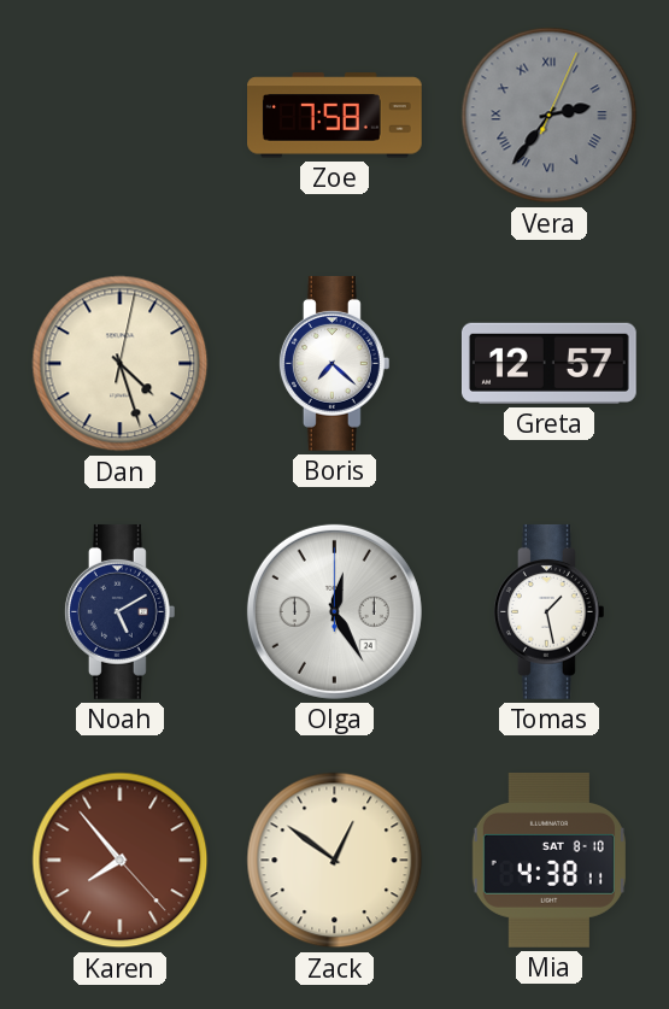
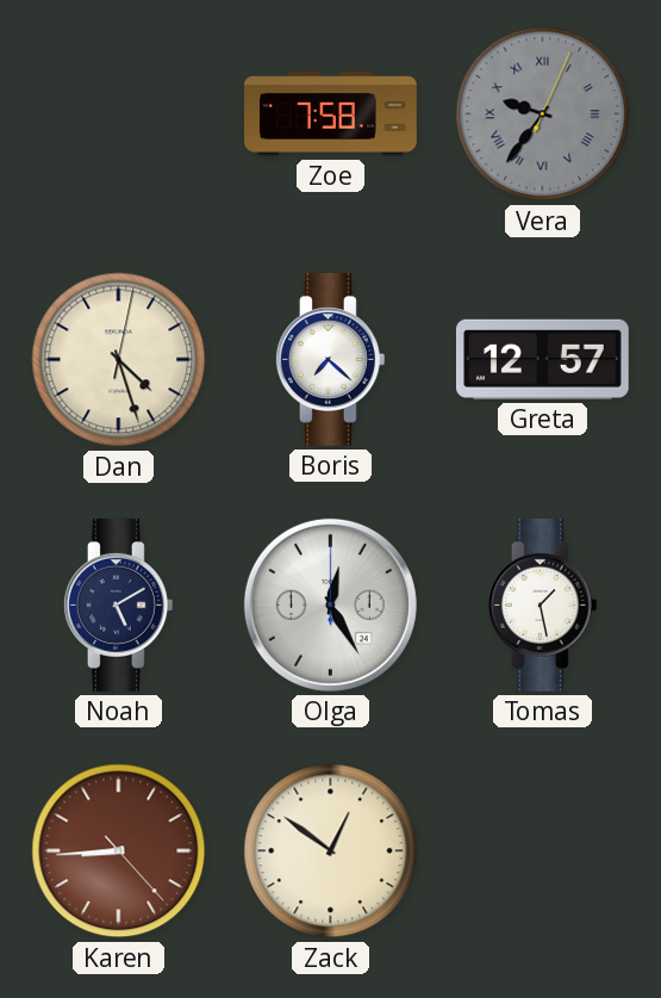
Vera: 2:36 -> 9:36 (543, 114)
Karen: 7:53 -> 8:44 (119, 851)
Mia: 4:38 -> none (548, 860)
